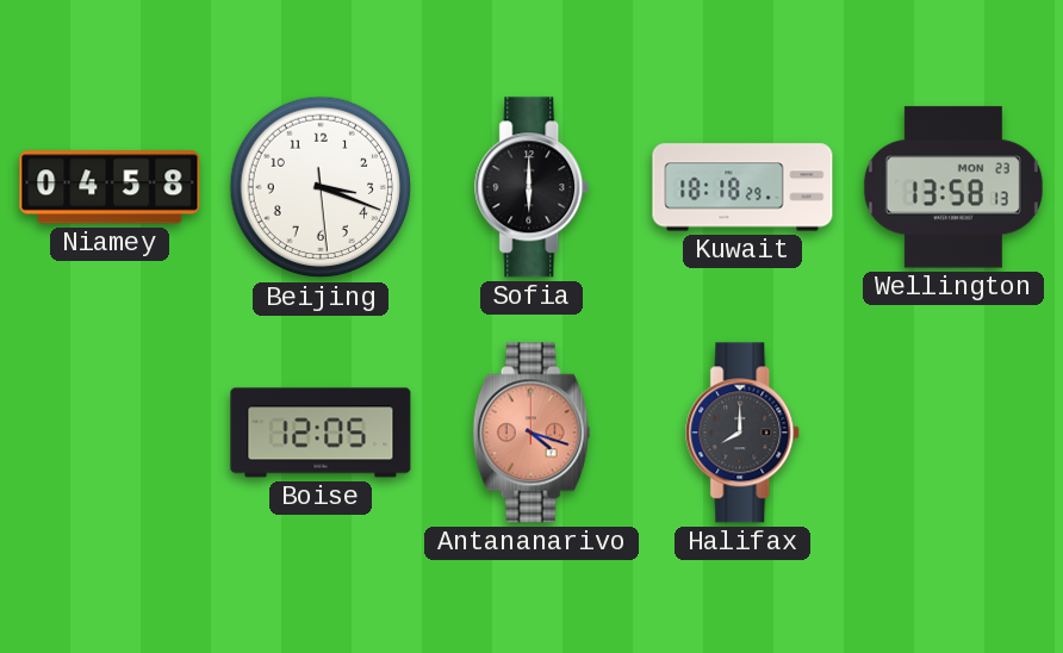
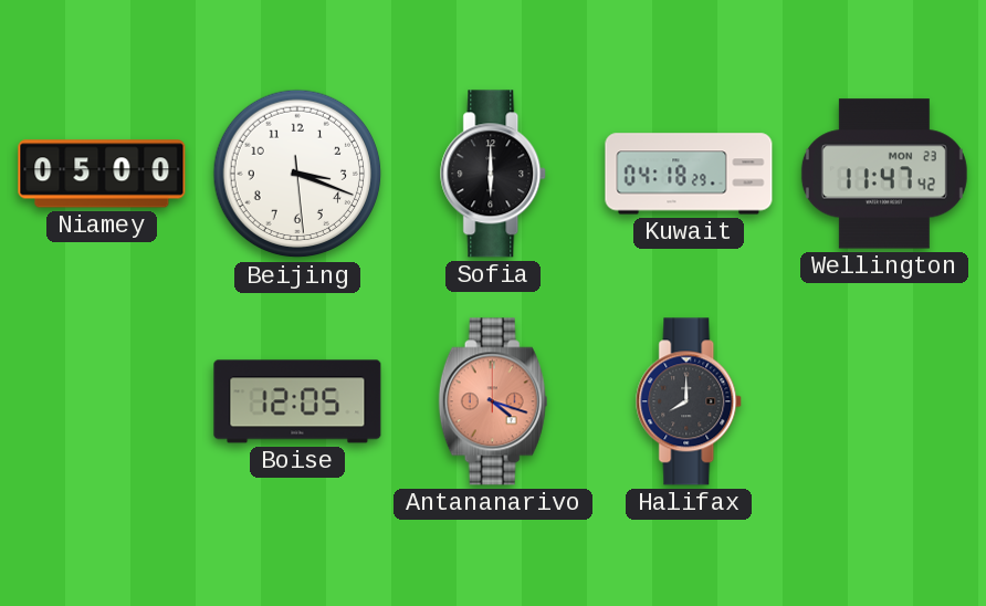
Niamey: 04:58 -> 05:00 (102, 174)
Kuwait: 18:18 -> 04:18 (689, 174)
Wellington: 13:58 -> 11:47 (884, 174)
